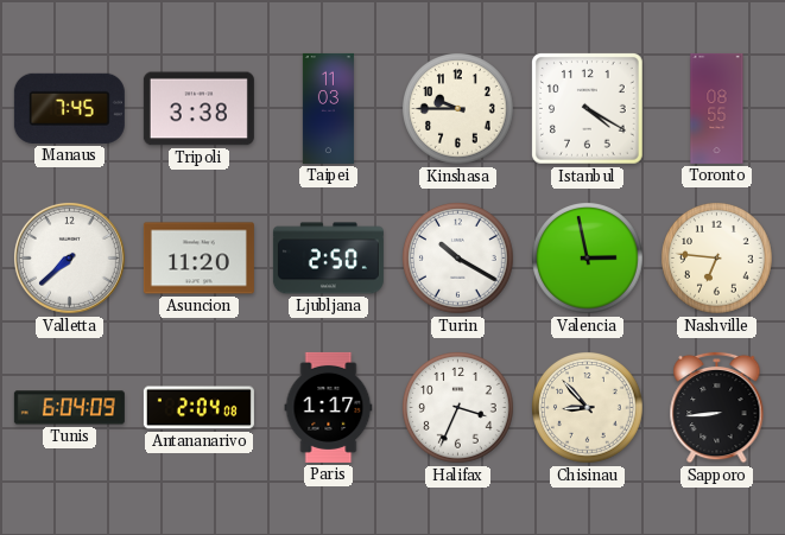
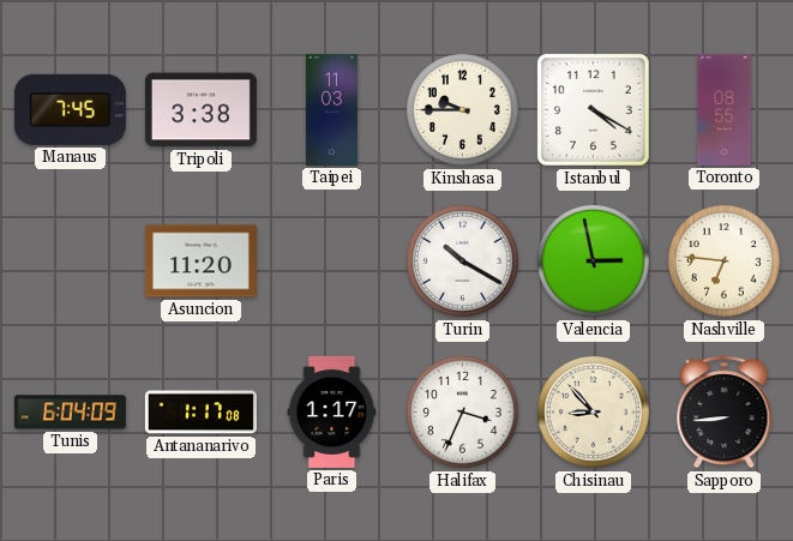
Valletta: 7:38 -> none (69, 257)
Ljubljana: 2:50 -> none (328, 259)
Antananarivo: 2:04 -> 1:17 (200, 413)
